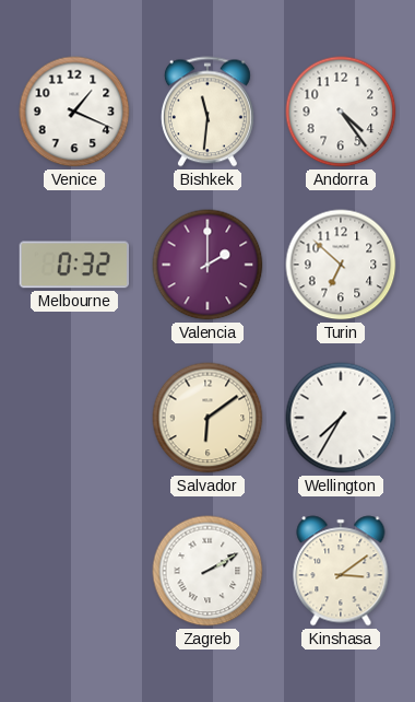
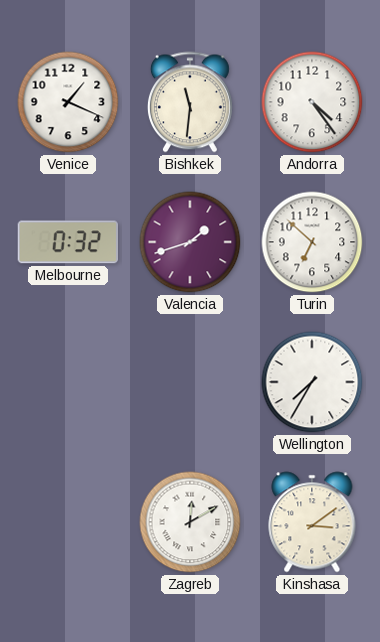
Valencia: 2:00 -> 1:42 (190, 242)
Salvador: 6:09 -> none (207, 418)
Zagreb: 2:10 -> 12:10 (190, 522)
